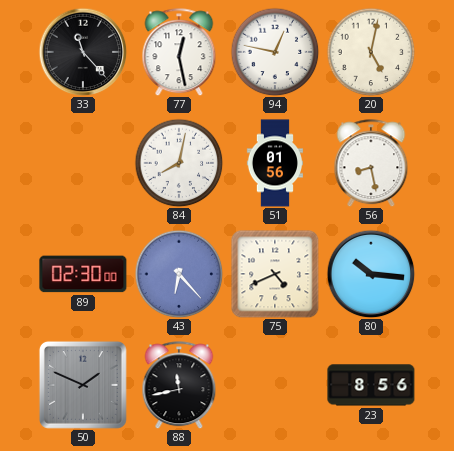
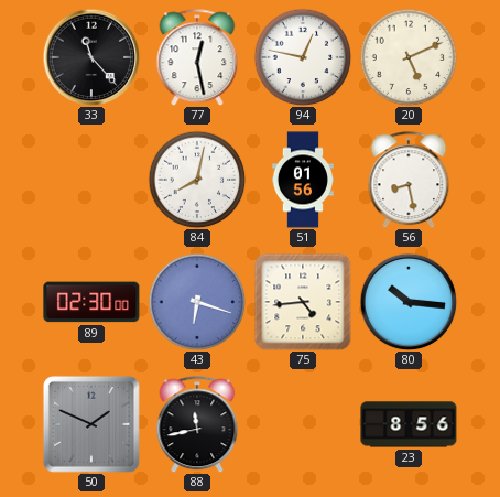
20: 5:02 -> 5:11 (409, 57)
43: 6:23 -> 6:18 (197, 302)
75: 4:41 -> 4:44 (303, 302)
